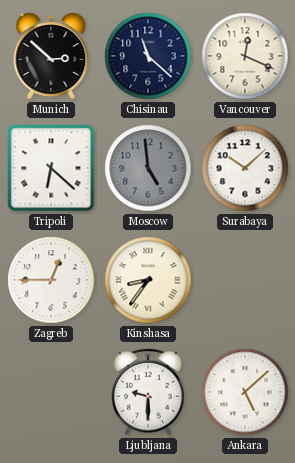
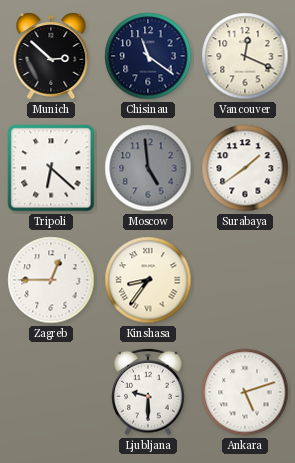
Chisinau: 11:22 -> 11:21 (148, 56)
Surabaya: 10:08 -> 1:39 (245, 168)
Ankara: 5:08 -> 5:12 (245, 392)
